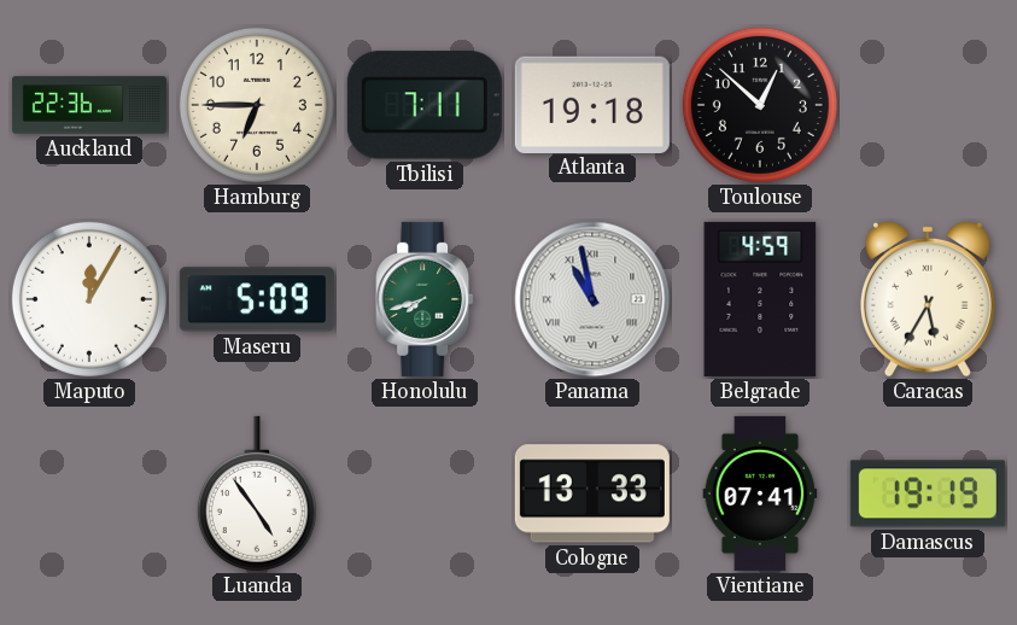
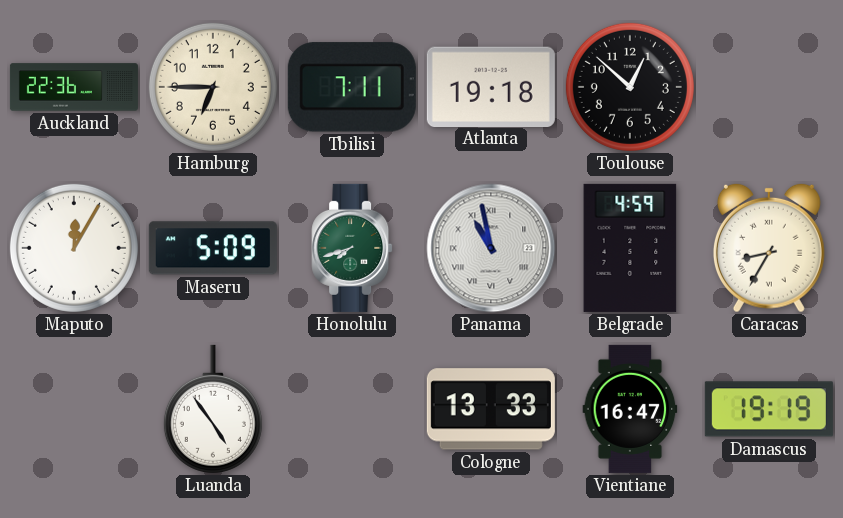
Caracas: 5:35 -> 8:35 (769, 248)
Vientiane: 07:41 -> 16:47 (630, 409)
